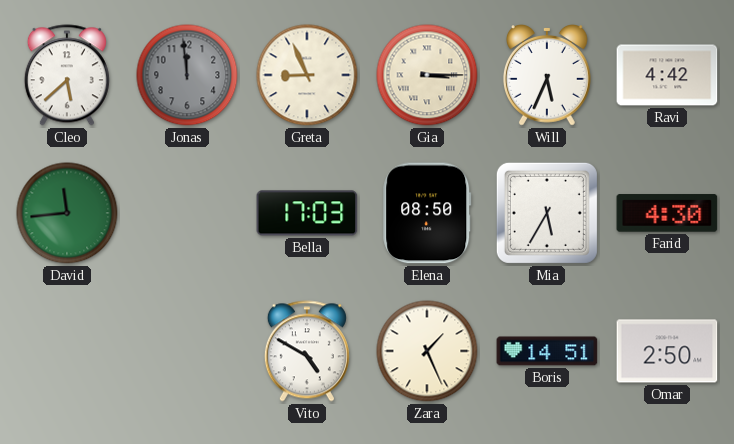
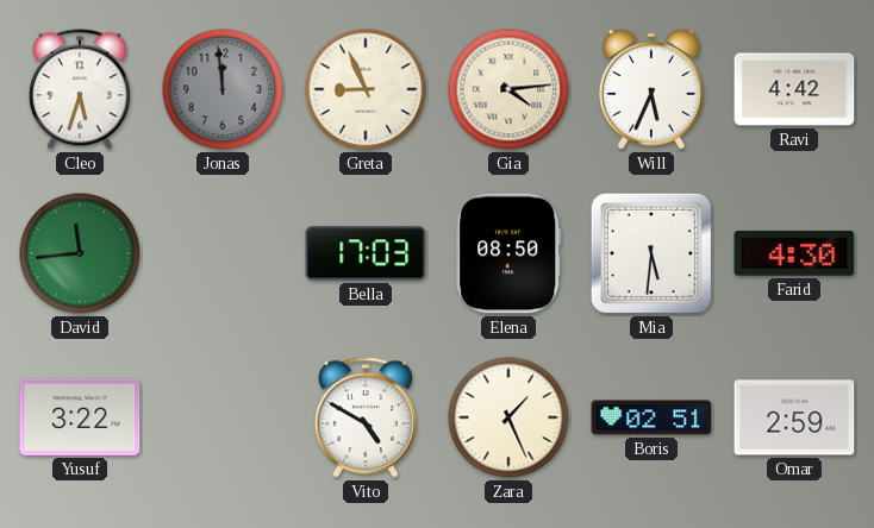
Cleo: 5:38 -> 5:33 (80, 89)
Gia: 3:15 -> 4:14 (508, 89)
Mia: 5:35 -> 5:31 (651, 253)
Yusuf: none -> 3:22 (80, 417)
Boris: 14:51 -> 02:51 (651, 417)
Omar: 2:50 -> 2:59 (794, 417)
